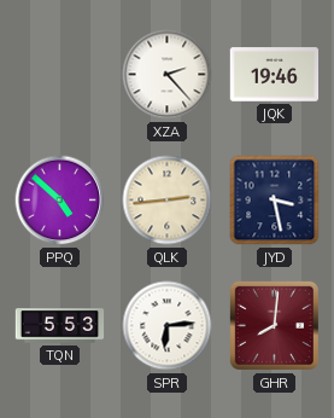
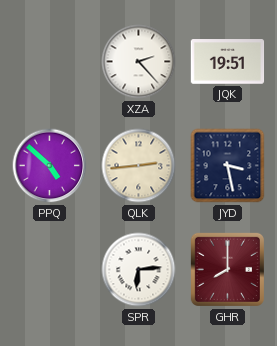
JQK: 19:46 -> 19:51 (228, 62)
TQN: 5:53 -> none (60, 326)
GHR: 8:01 -> 8:00 (227, 269)
